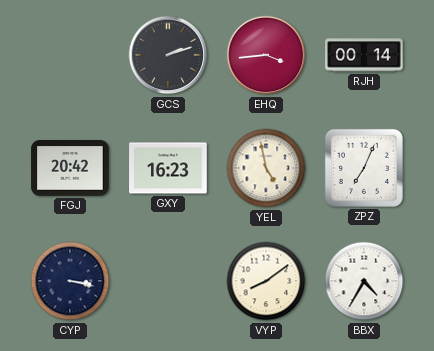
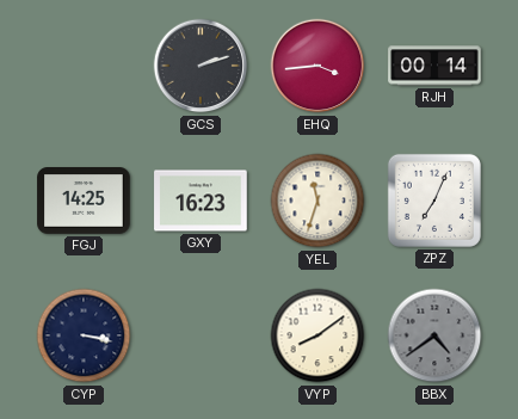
FGJ: 20:42 -> 14:25 (84, 202)
YEL: 4:58 -> 11:33 (317, 201)
BBX: 4:35 -> 4:39 (434, 335)
BBX dial: white -> grey (434, 335)
